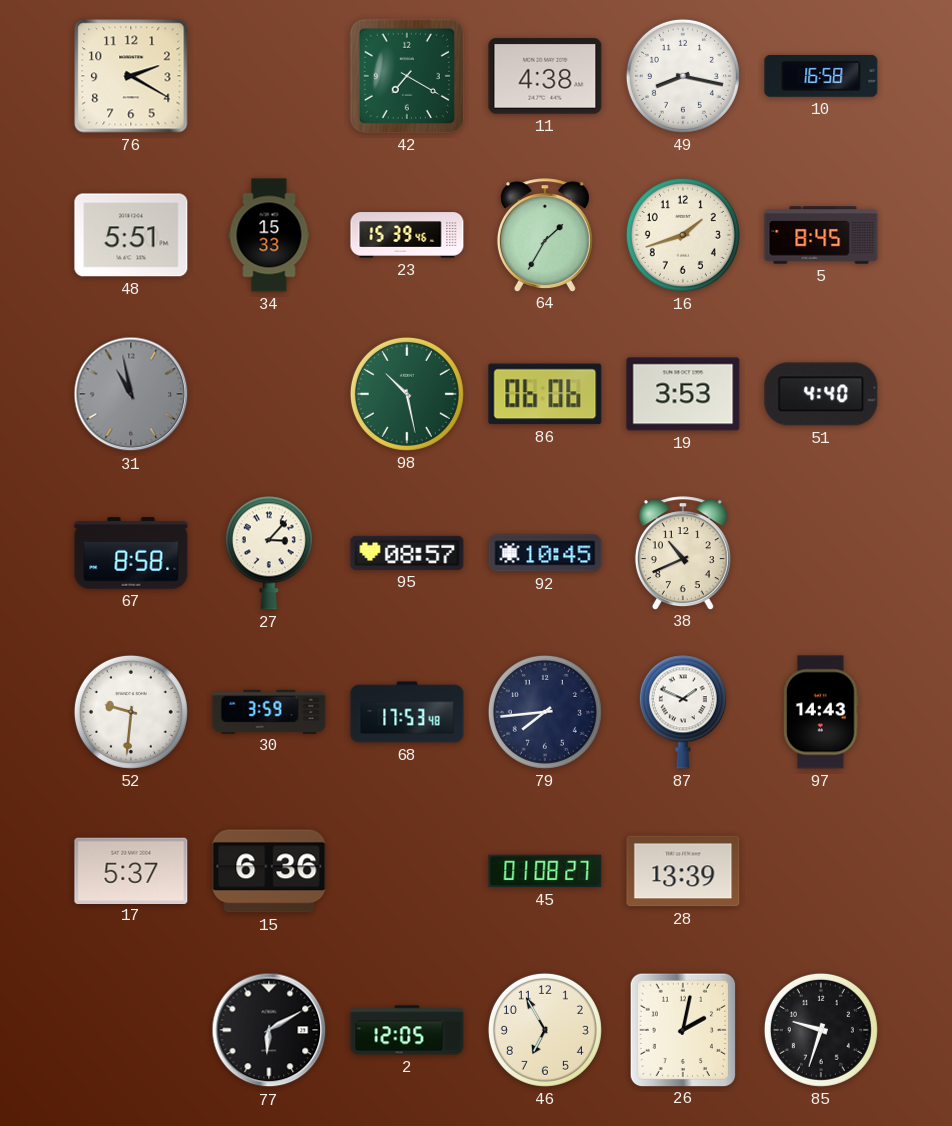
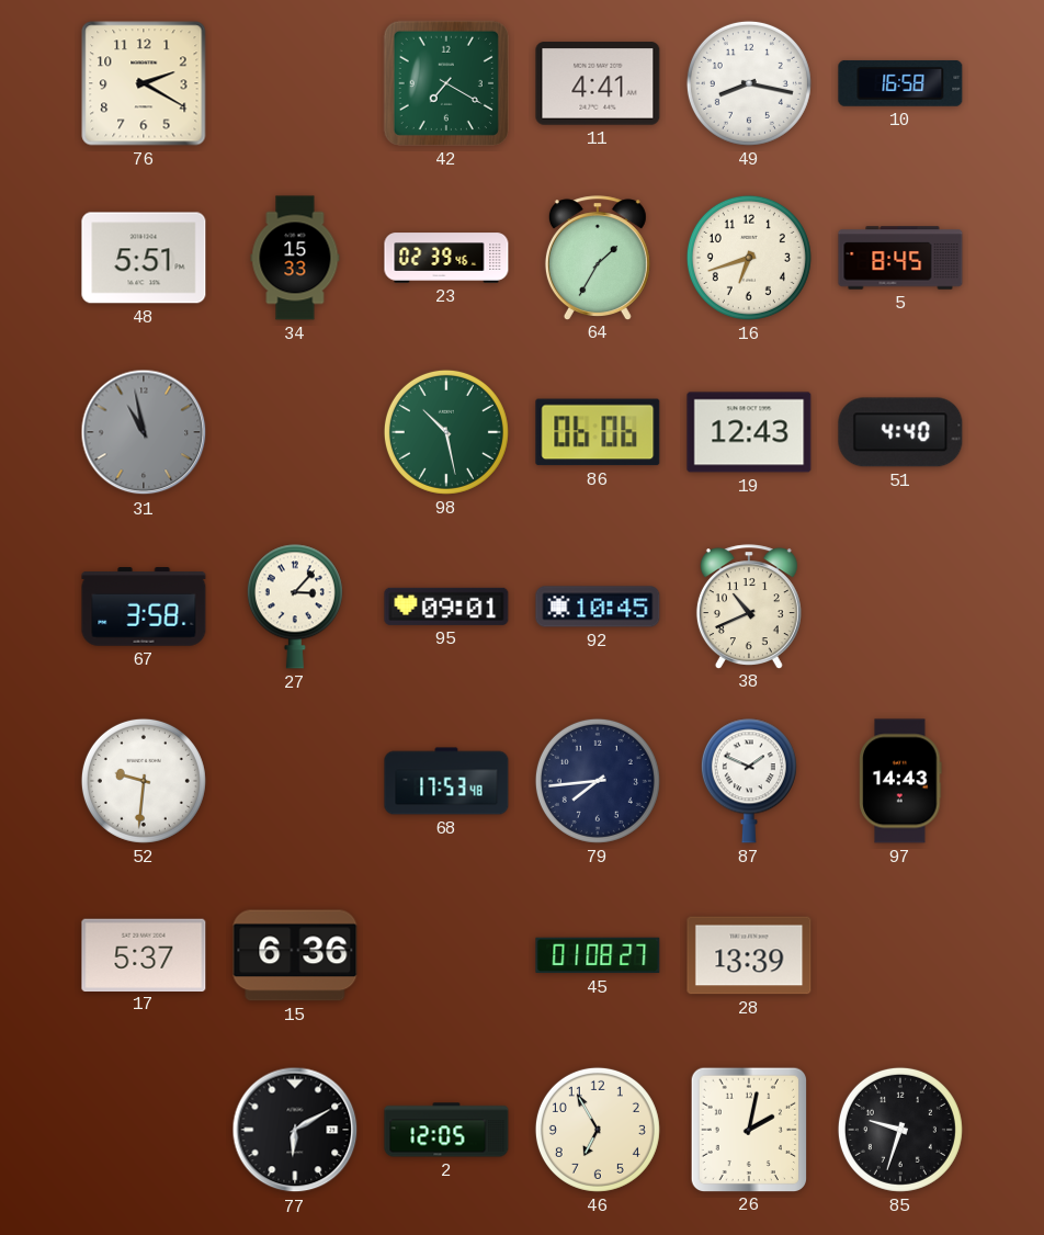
11: 4:38 -> 4:41 (598, 83)
23: 15:39 -> 02:39 (446, 258)
16: 1:42 -> 6:42 (749, 258)
19: 3:53 -> 12:43 (749, 432)
67: 8:58 -> 3:58 (144, 607)
95: 08:57 -> 09:01 (446, 607)
30: 3:59 -> none (269, 711)
